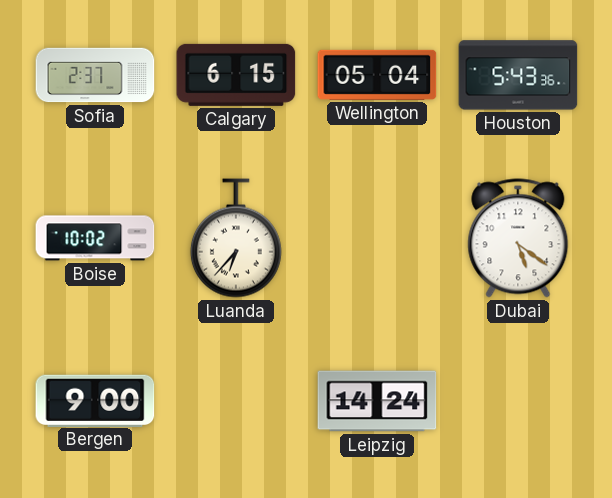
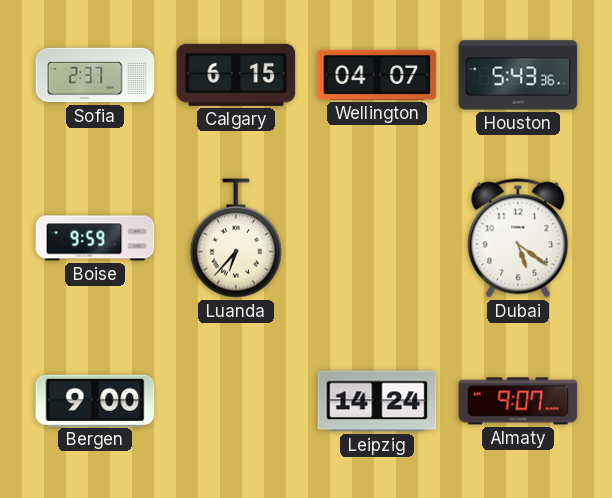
Wellington: 05:04 -> 04:07 (377, 75)
Boise: 10:02 -> 9:59 (95, 238)
Almaty: none -> 9:07 (518, 401)
